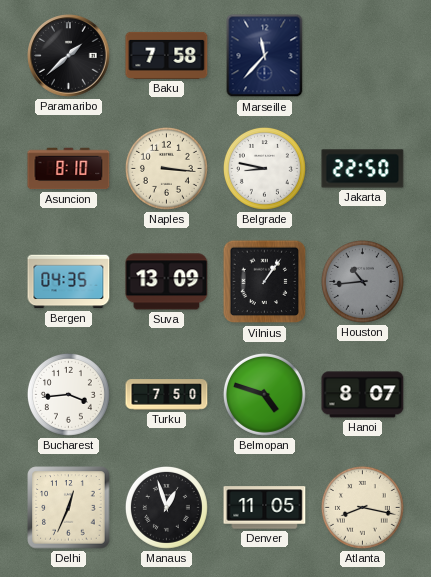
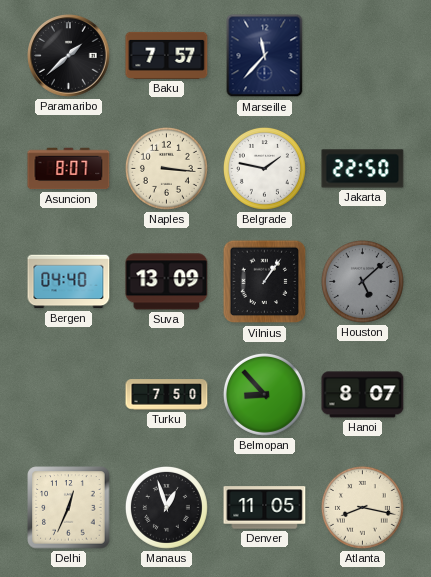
Baku: 7:58 -> 7:57 (167, 55)
Asuncion: 8:10 -> 8:07 (69, 169)
Belgrade: 8:47 -> 1:47 (264, 168)
Bergen: 04:35 -> 04:40 (69, 282)
Houston: 10:44 -> 5:08 (362, 281)
Bucharest: 3:44 -> none (68, 394)
Belmopan: 4:48 -> 8:53 (264, 394)
